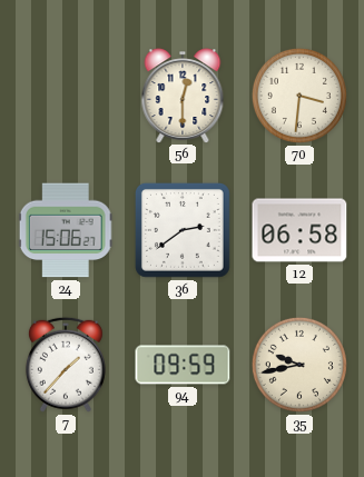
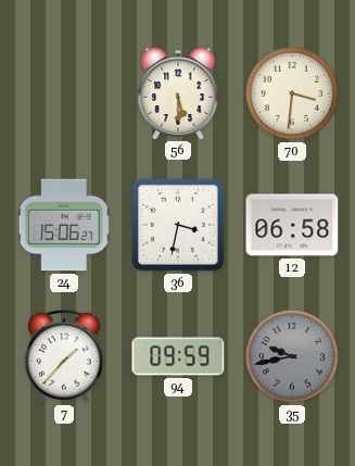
56: 12:30 -> 5:30 (178, 93)
36: 2:39 -> 3:32 (178, 225)
35 dial: cream -> grey (292, 356)
